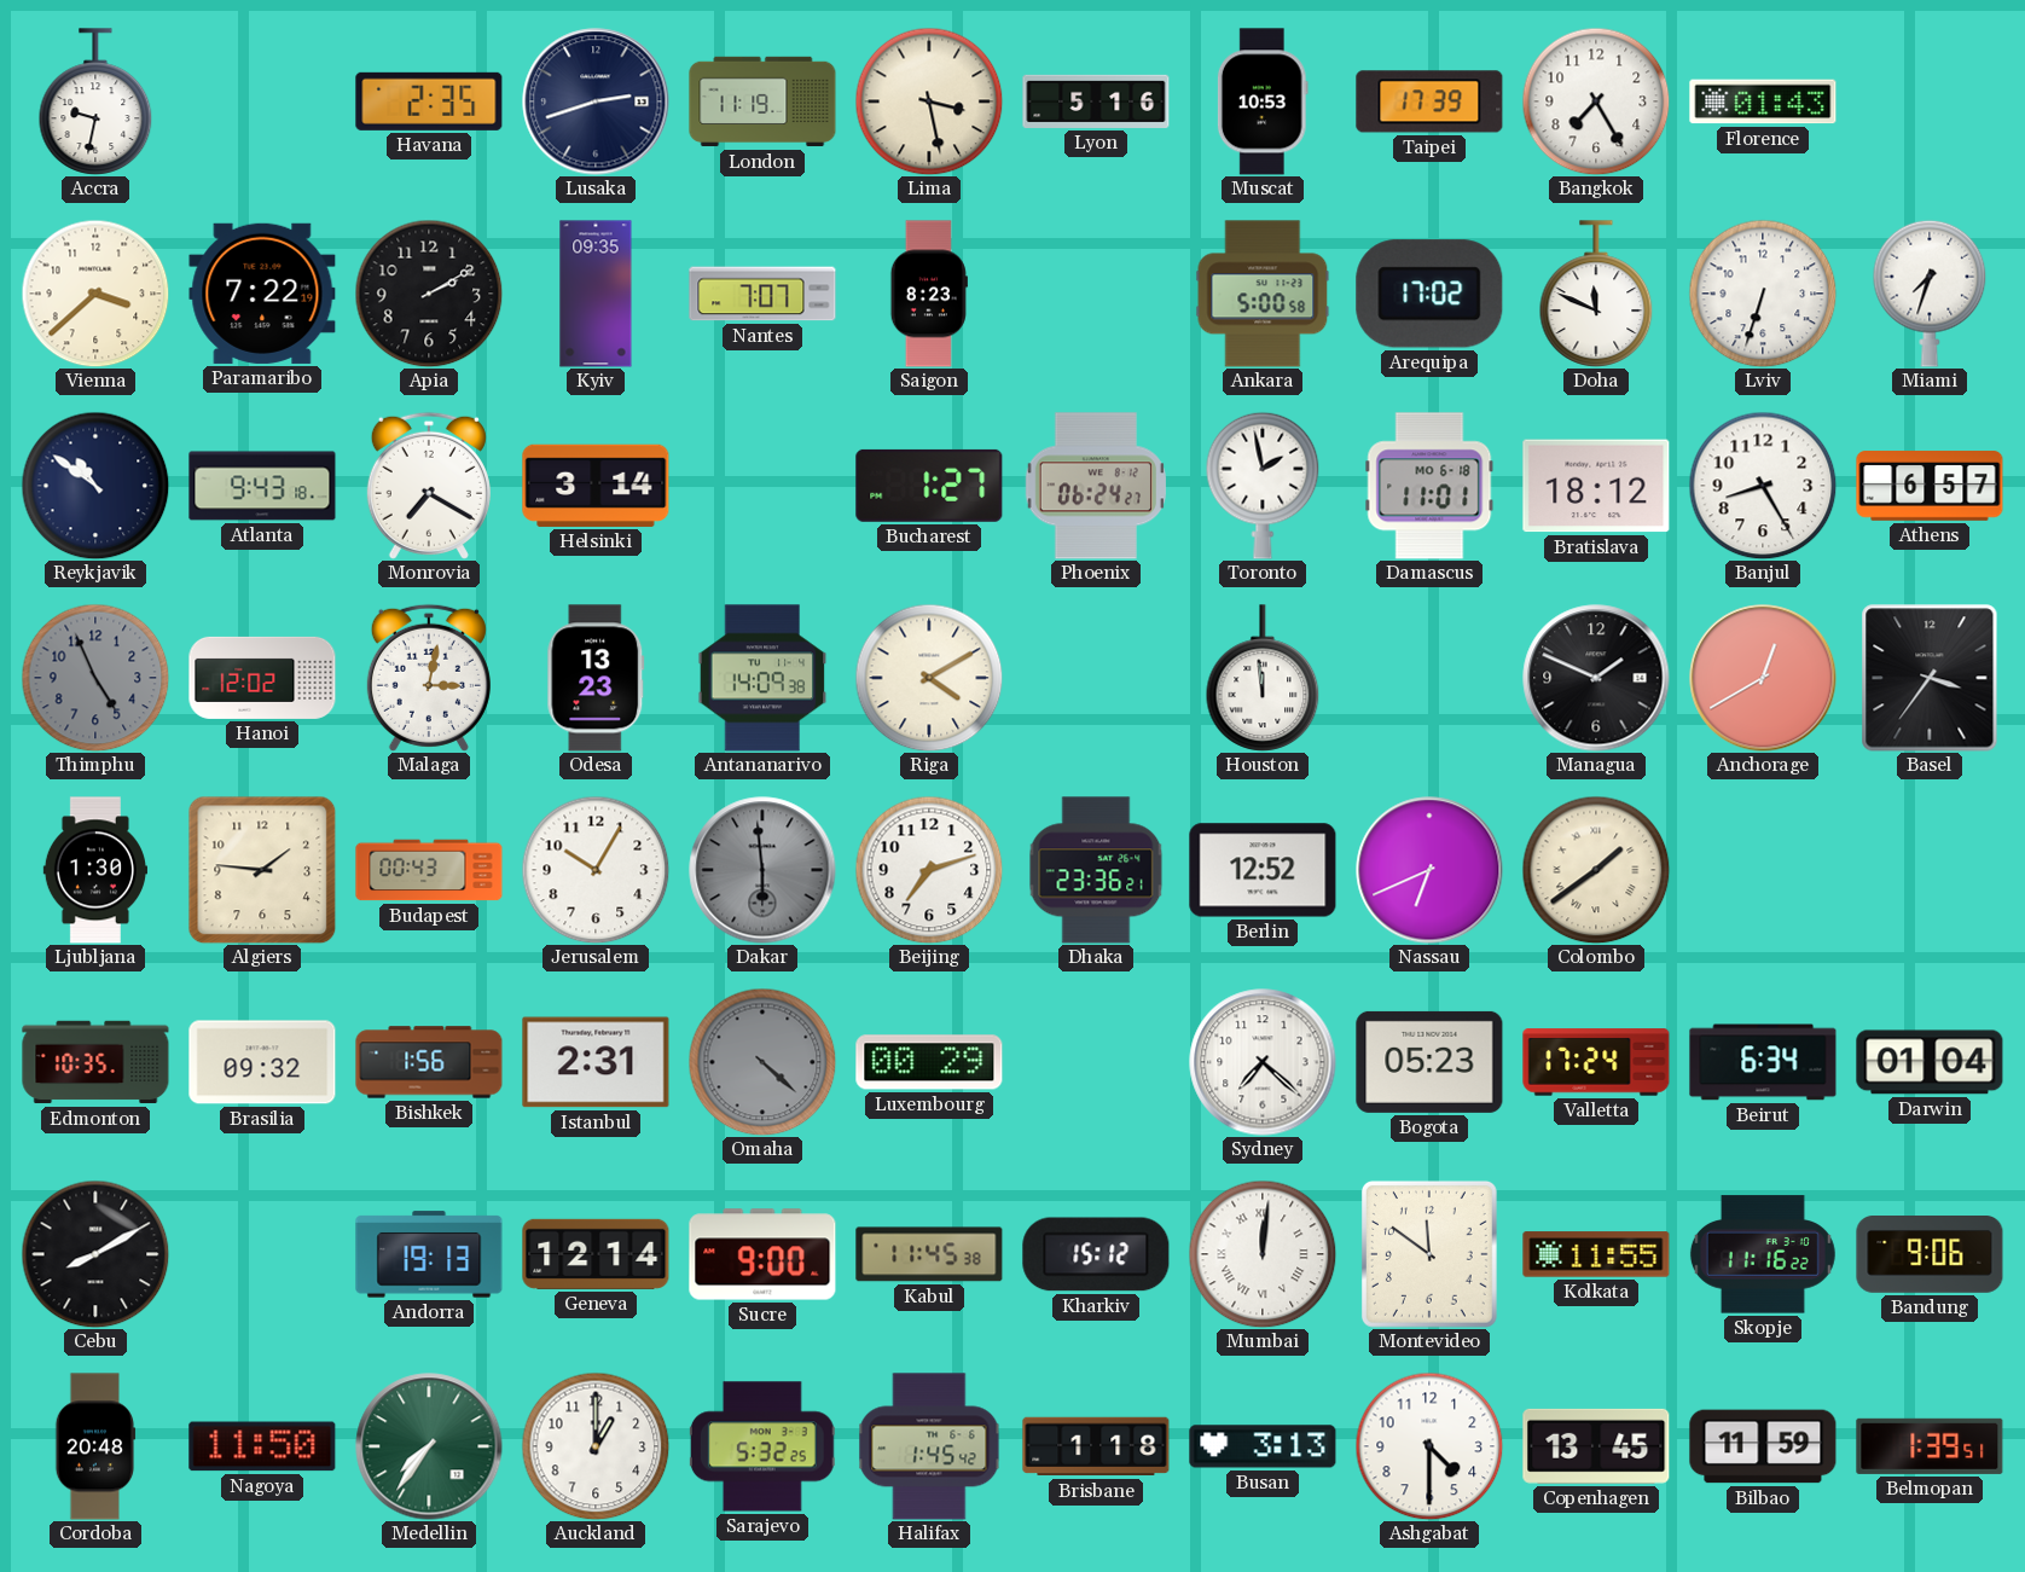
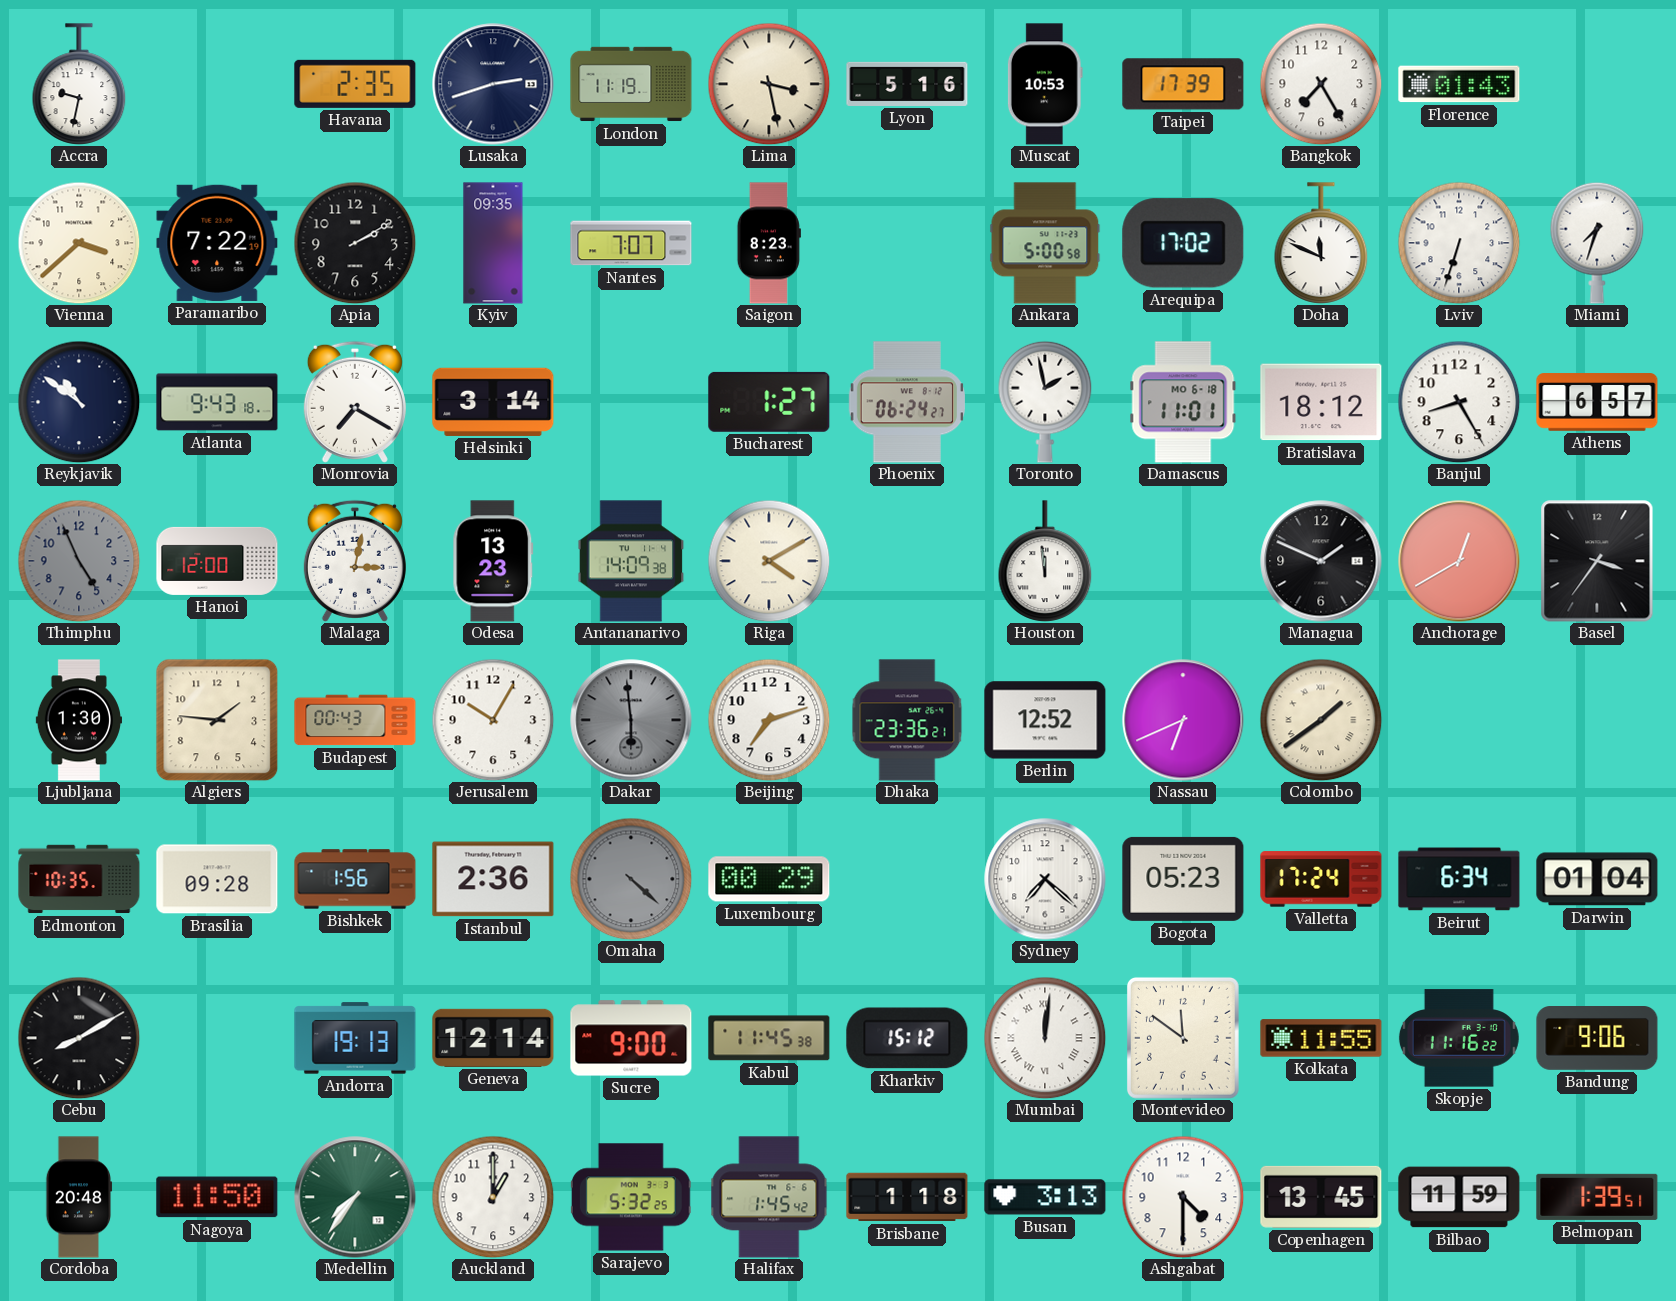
Hanoi: 12:02 -> 12:00 (217, 561)
Brasilia: 09:32 -> 09:28 (217, 879)
Istanbul: 2:31 -> 2:36 (493, 879)
